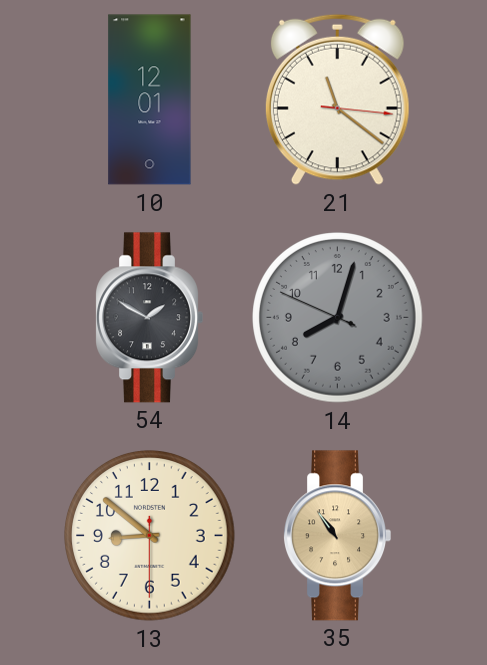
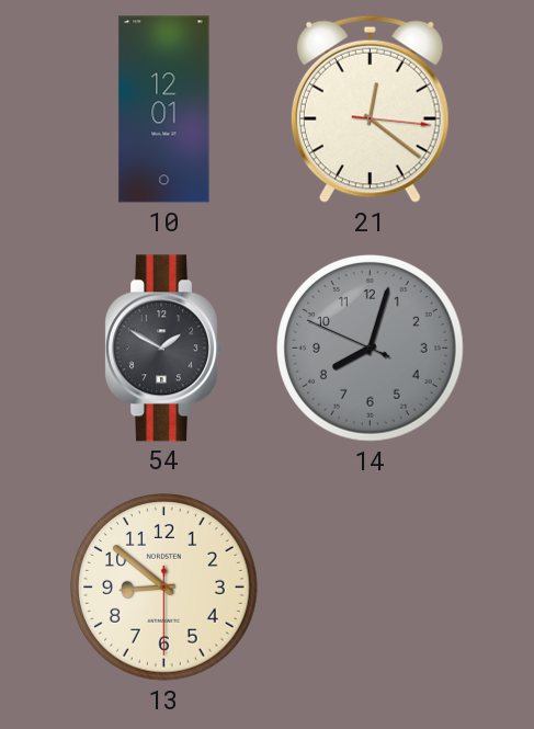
21: 11:21 -> 12:21 (370, 109)
35: 10:54 -> none (337, 536)
